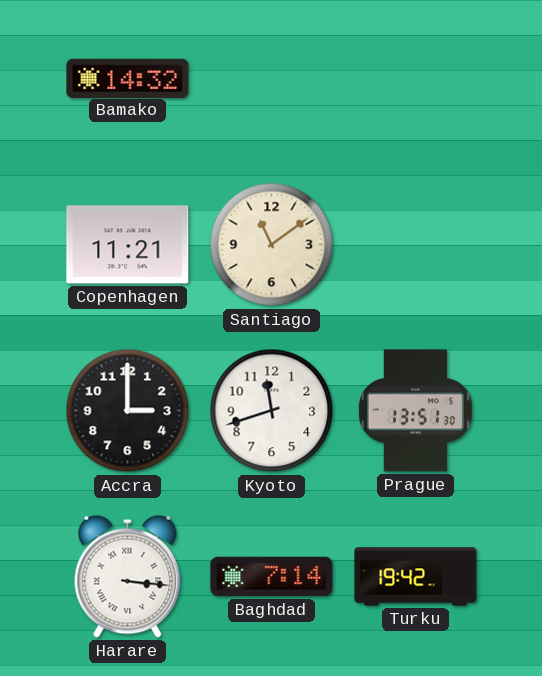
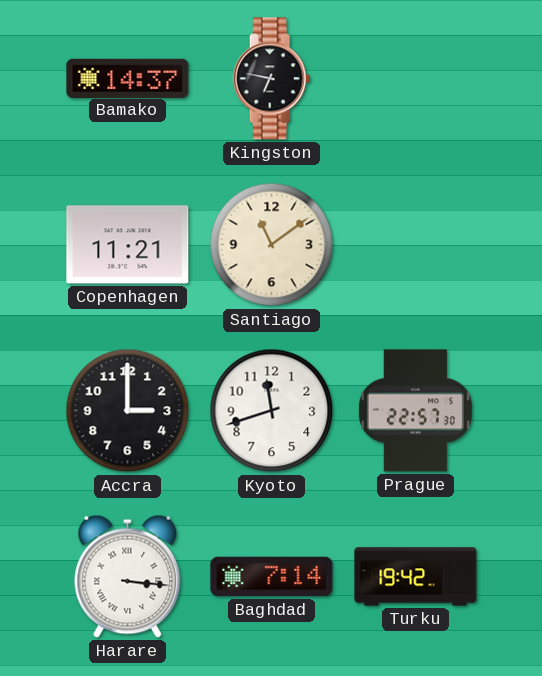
Bamako: 14:32 -> 14:37 (128, 78)
Kingston: none -> 6:47 (272, 79)
Prague: 13:51 -> 22:57 (415, 411)
